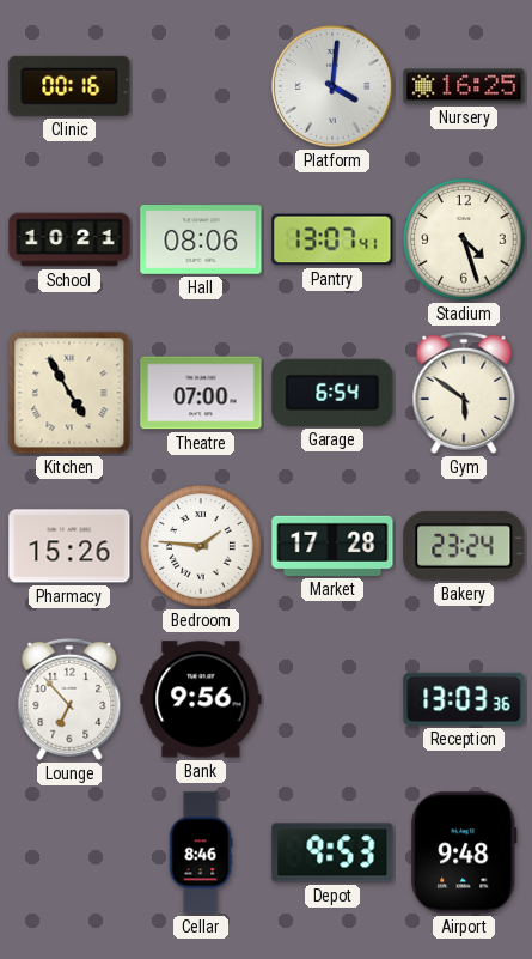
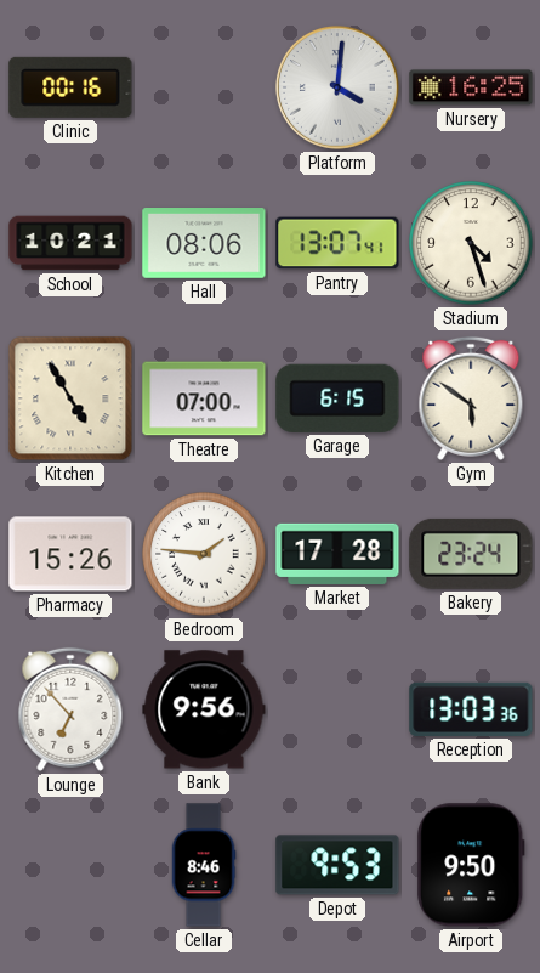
Garage: 6:54 -> 6:15 (337, 398)
Airport: 9:48 -> 9:50 (471, 865)
